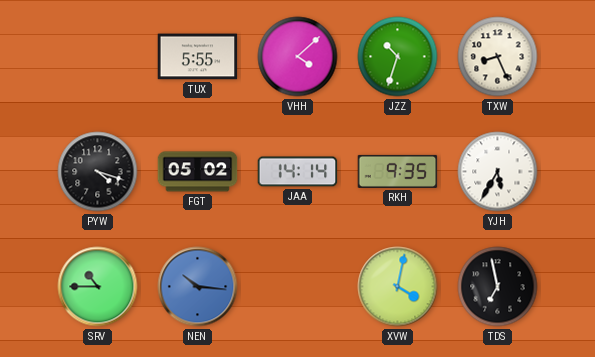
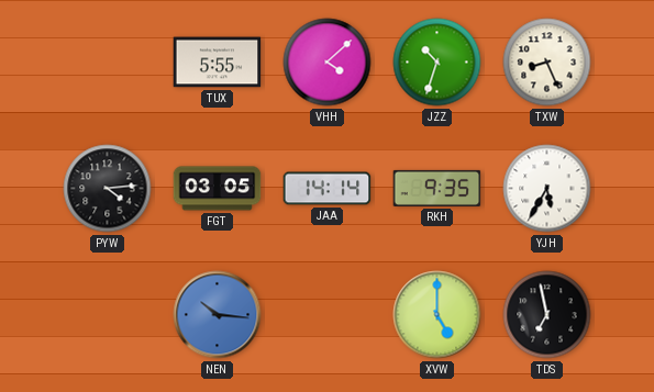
PYW: 4:18 -> 4:14 (108, 189)
FGT: 05:02 -> 03:05 (218, 189)
SRV: 10:45 -> none (98, 287)
XVW: 4:02 -> 5:00 (437, 315)
